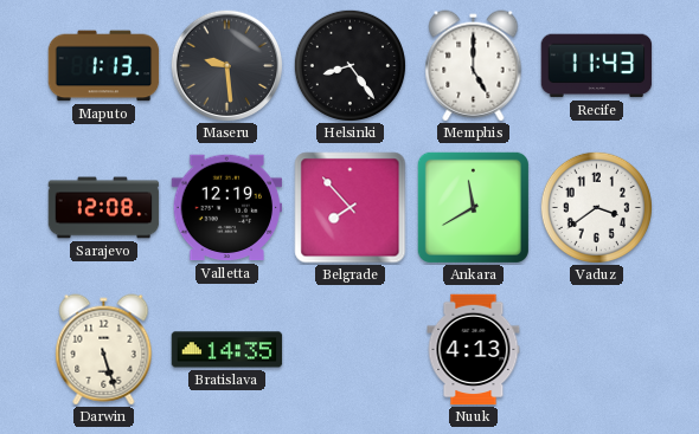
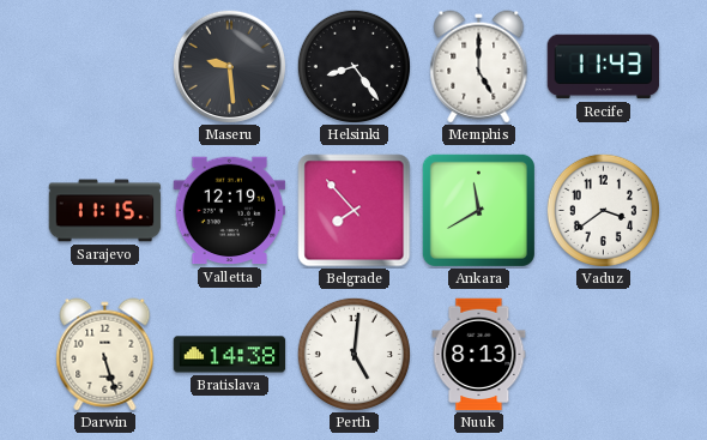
Maputo: 1:13 -> none (104, 66)
Sarajevo: 12:08 -> 11:15 (105, 211)
Bratislava: 14:35 -> 14:38 (230, 355)
Perth: none -> 5:01 (353, 354)
Nuuk: 4:13 -> 8:13 (479, 355)
